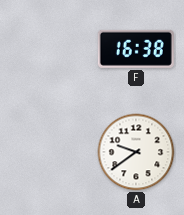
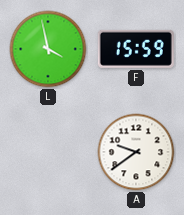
L: none -> 3:58 (48, 49)
F: 16:38 -> 15:59 (136, 49)
